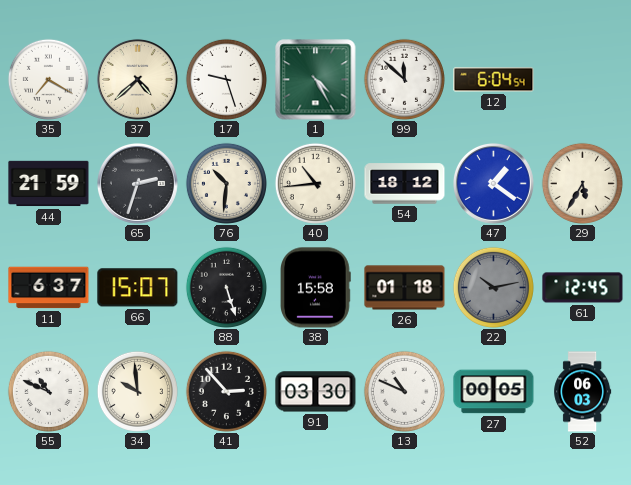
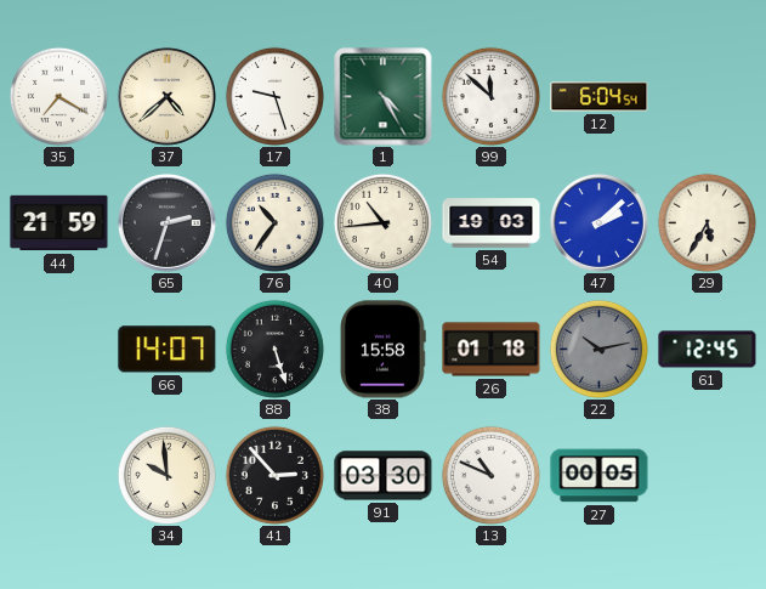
76: 10:31 -> 10:36 (274, 222)
54: 18:12 -> 19:03 (492, 223)
47: 1:21 -> 2:08 (598, 222)
11: 6:37 -> none (49, 288)
66: 15:07 -> 14:07 (168, 350)
55: 10:49 -> none (48, 391)
52: 06:03 -> none (583, 392)
